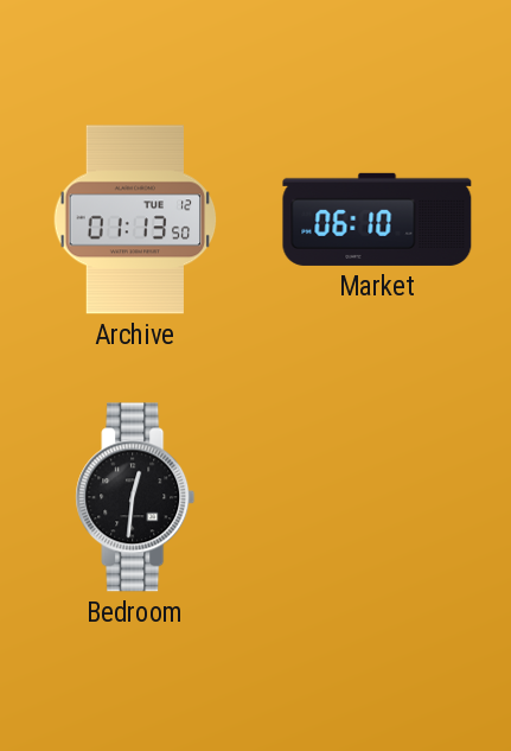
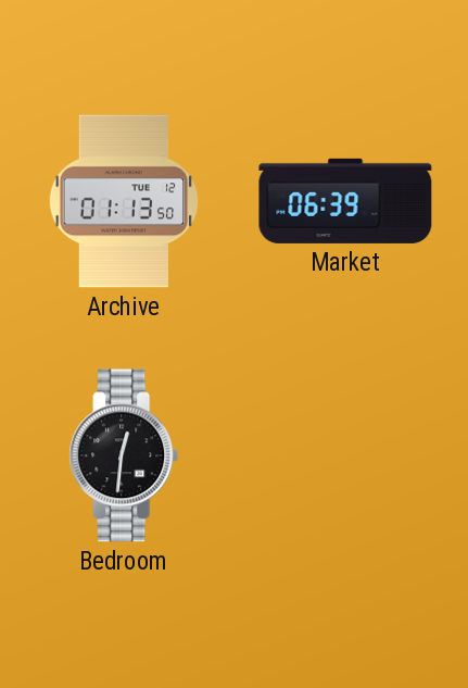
Market: 06:10 -> 06:39 (345, 201)
